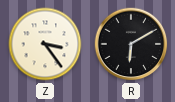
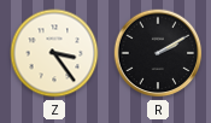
R: 6:10 -> 2:10 (158, 53)
